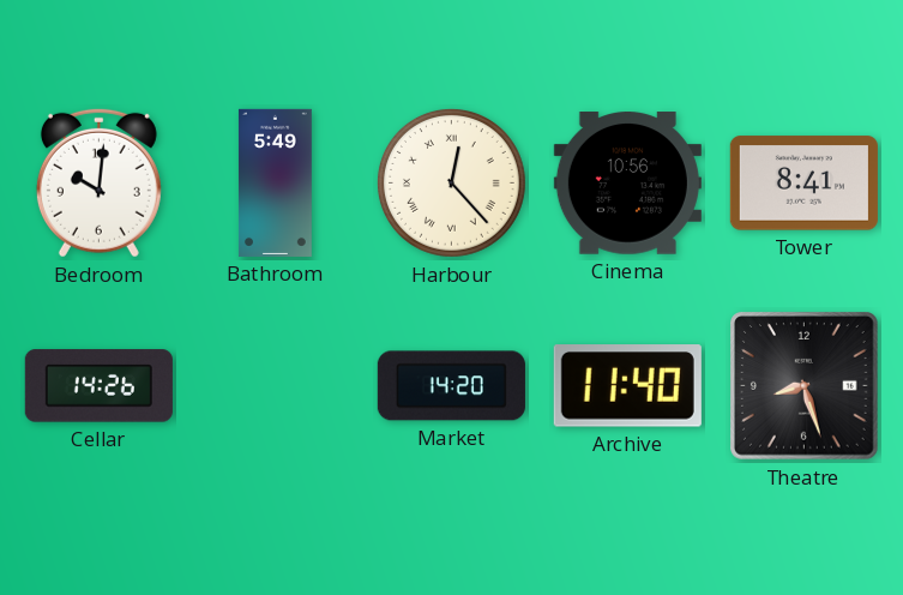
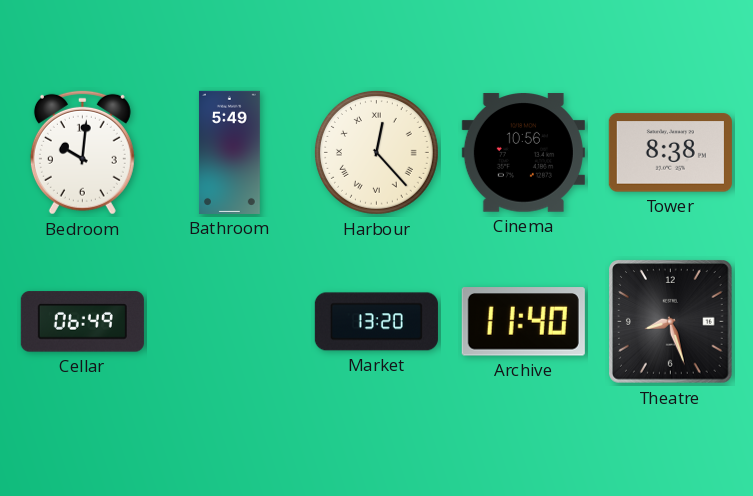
Tower: 8:41 -> 8:38 (670, 153)
Cellar: 14:26 -> 06:49 (82, 322)
Market: 14:20 -> 13:20 (376, 322)
